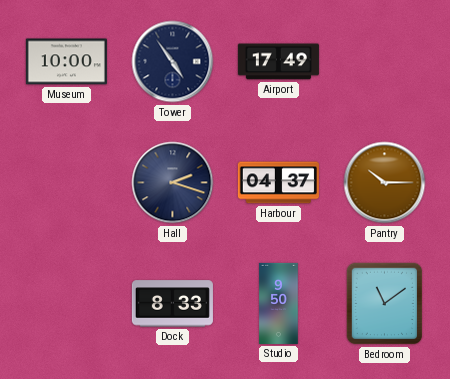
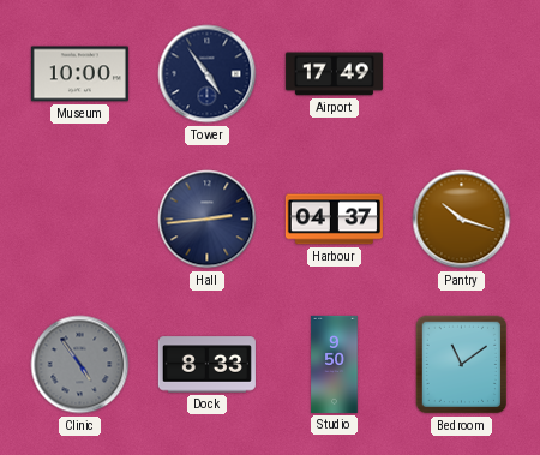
Hall: 2:18 -> 2:44 (208, 220)
Pantry: 10:15 -> 10:18 (462, 220)
Clinic: none -> 4:54 (80, 365)
